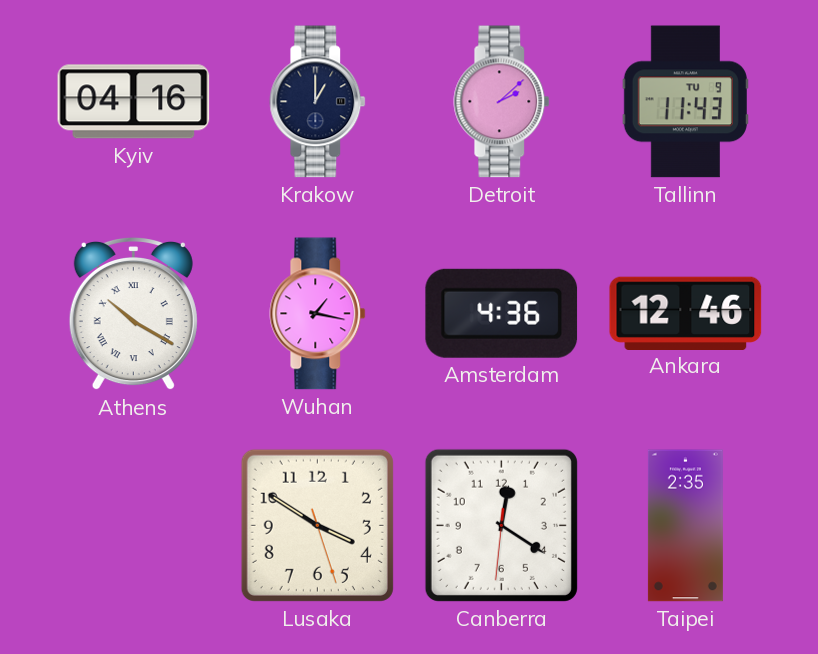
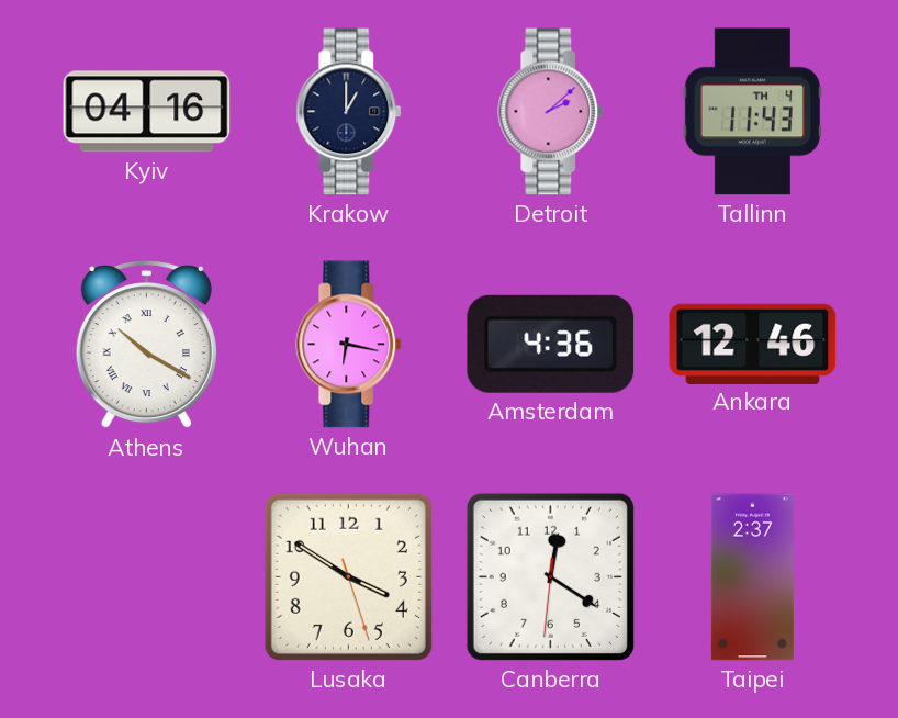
Tallinn date: TU 9 -> TH 4 (752, 112)
Wuhan: 1:17 -> 6:17 (349, 345)
Taipei: 2:35 -> 2:37 (752, 577)
